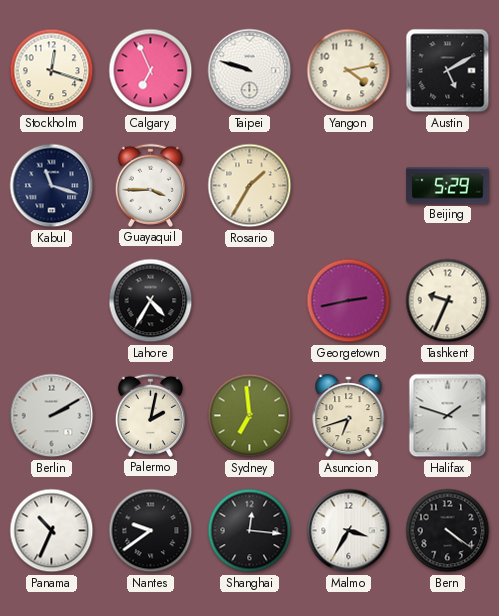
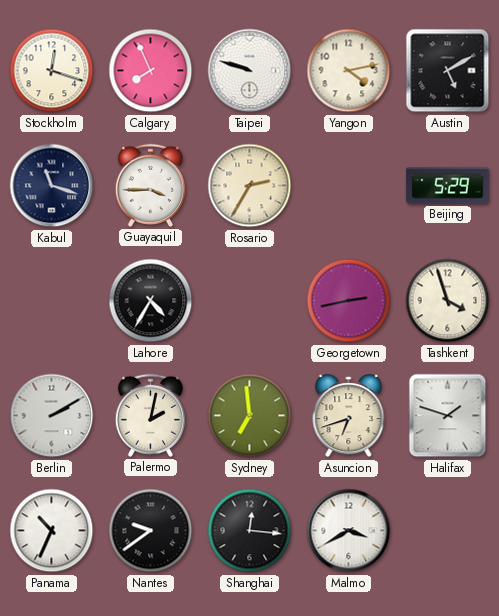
Calgary: 6:56 -> 7:56 (151, 71)
Rosario: 1:35 -> 2:35 (250, 186)
Tashkent: 9:34 -> 3:57 (448, 301)
Malmo: 3:35 -> 3:40 (349, 531)
Bern: 4:21 -> none (448, 531)
